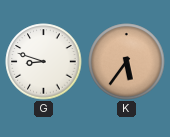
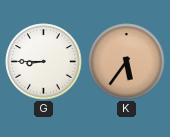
G: 8:48 -> 8:45 (44, 62)
